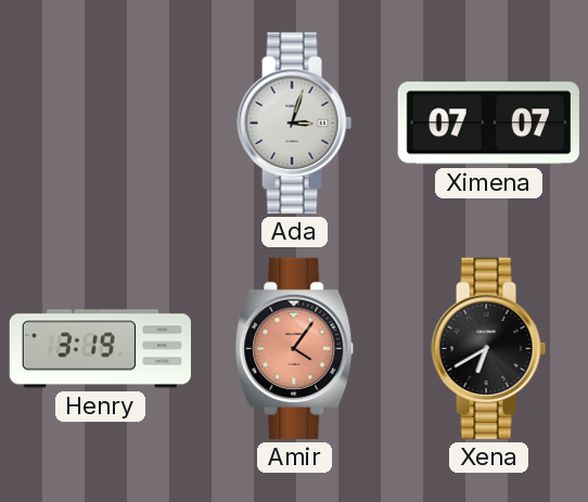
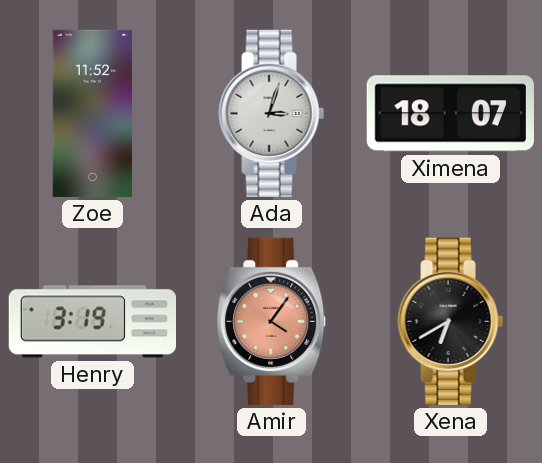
Zoe: none -> 11:52 (92, 113)
Ximena: 07:07 -> 18:07 (450, 114)
